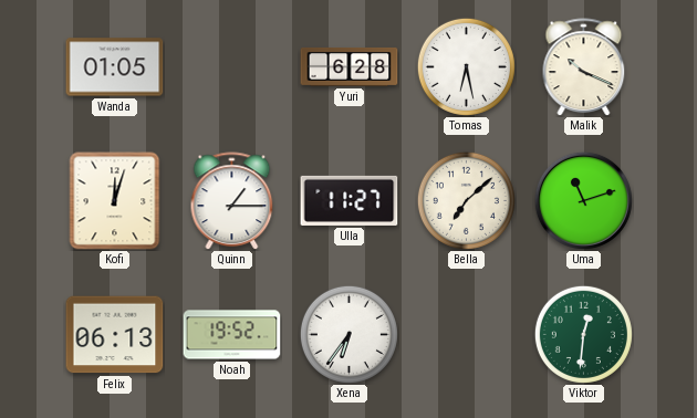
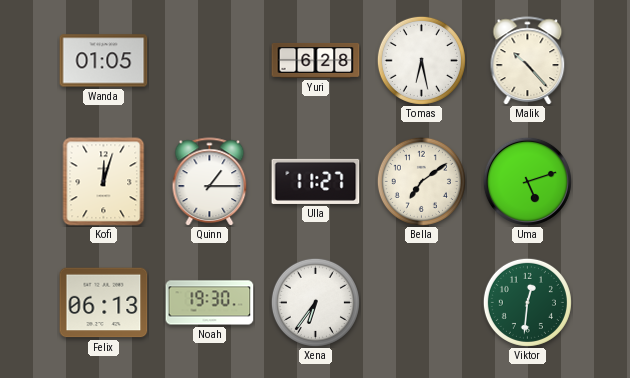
Malik: 10:19 -> 10:23 (528, 61)
Bella: 7:08 -> 7:09 (421, 181)
Uma: 11:12 -> 5:12 (527, 181)
Noah: 19:52 -> 19:30 (210, 303)
